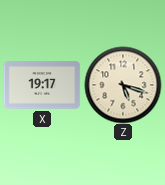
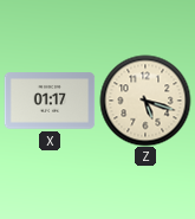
X: 19:17 -> 01:17 (50, 101)
